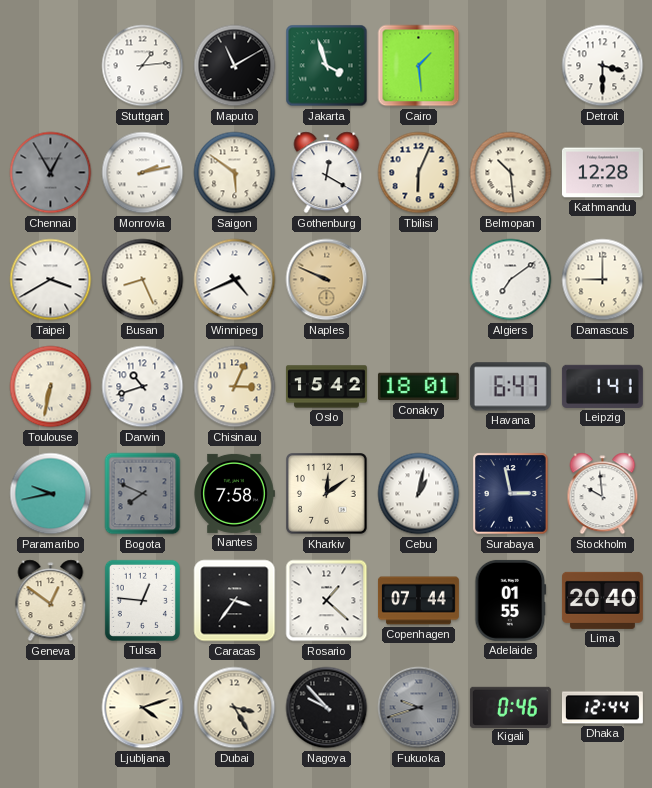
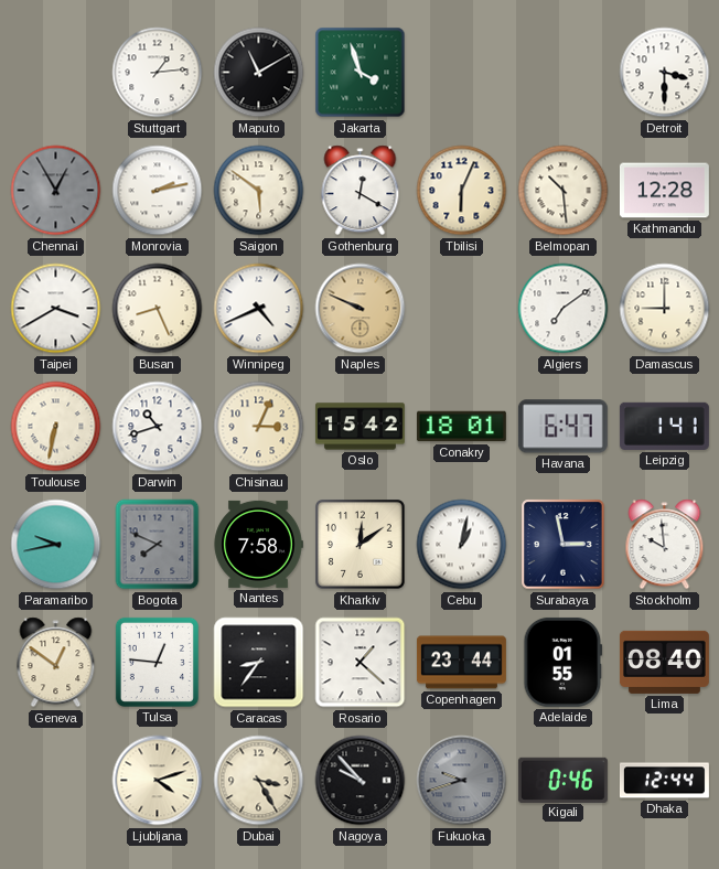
Cairo: 1:29 -> none (419, 66)
Caracas: 3:36 -> 8:36 (259, 663)
Copenhagen: 07:44 -> 23:44 (461, 663)
Lima: 20:40 -> 08:40 (664, 662)
